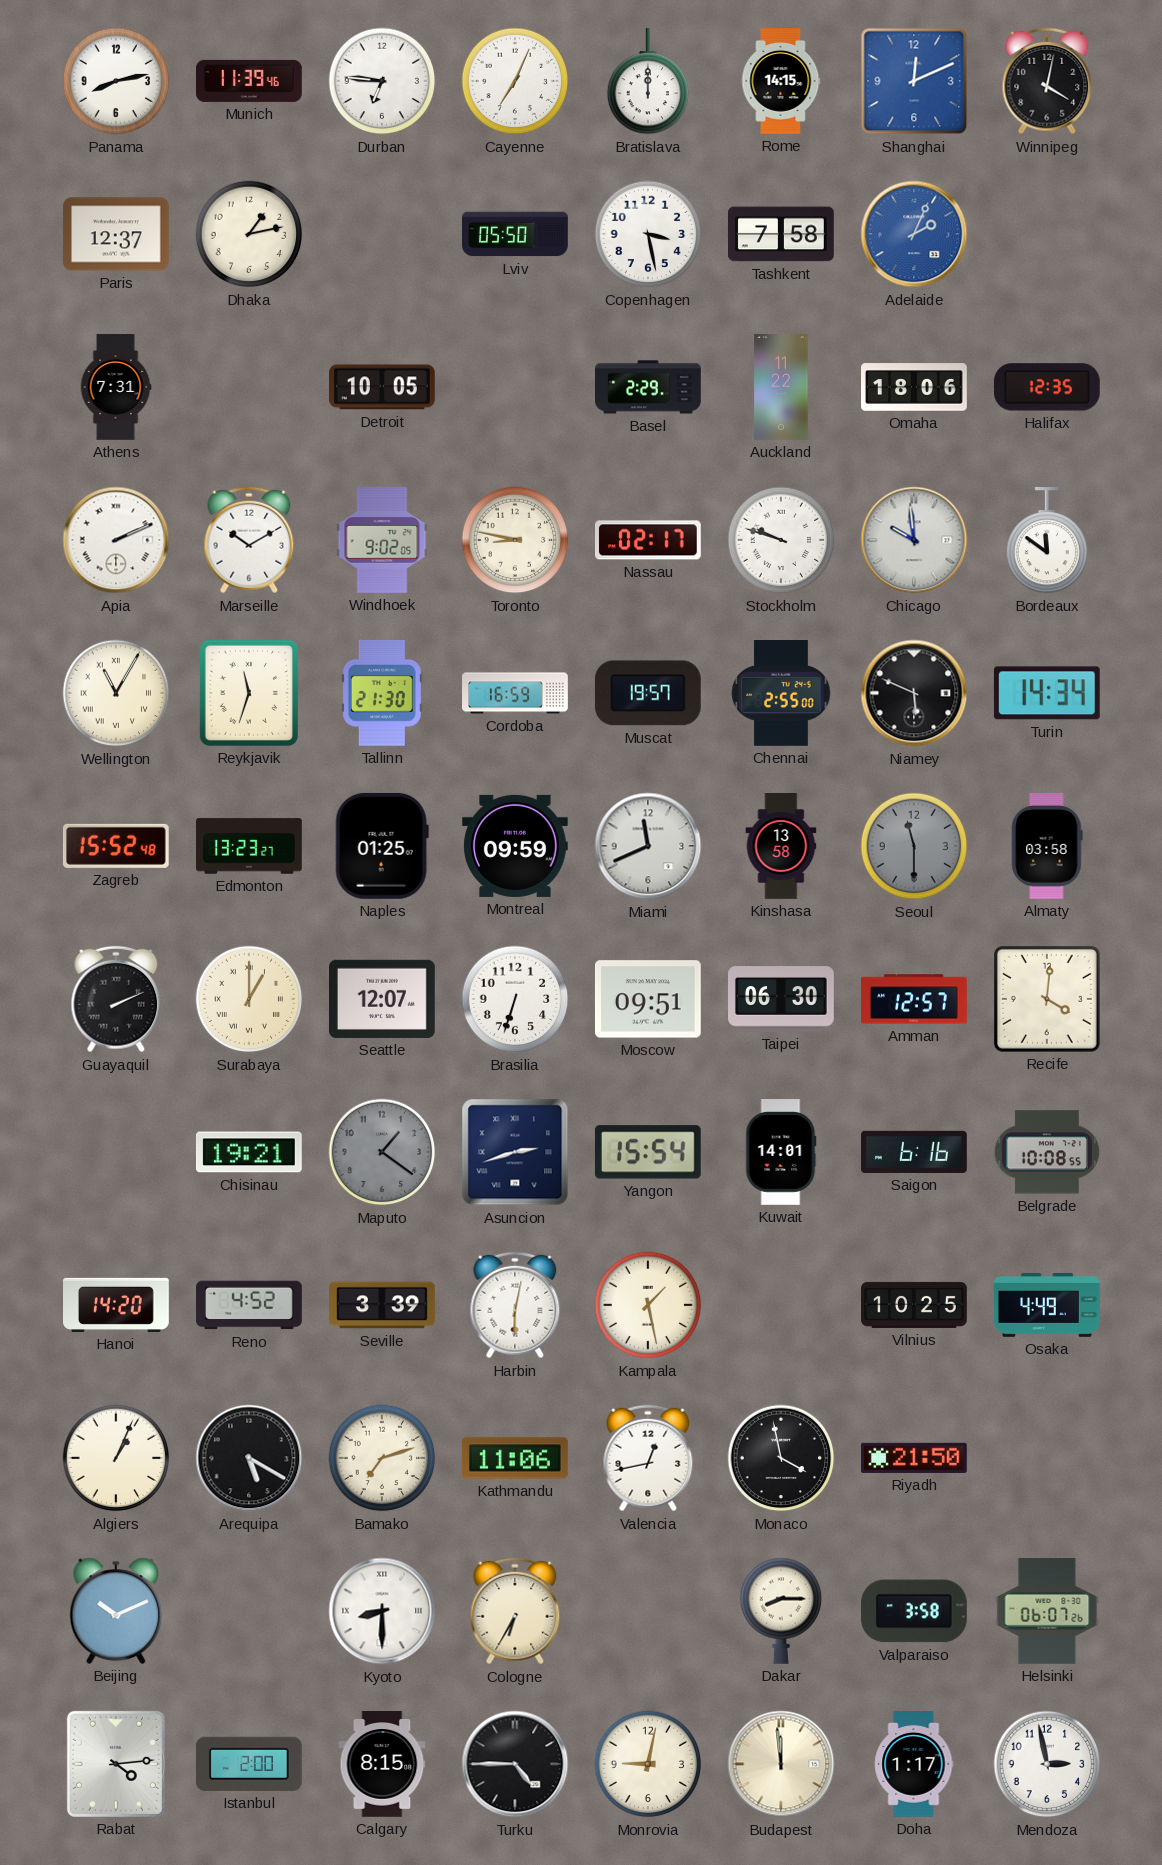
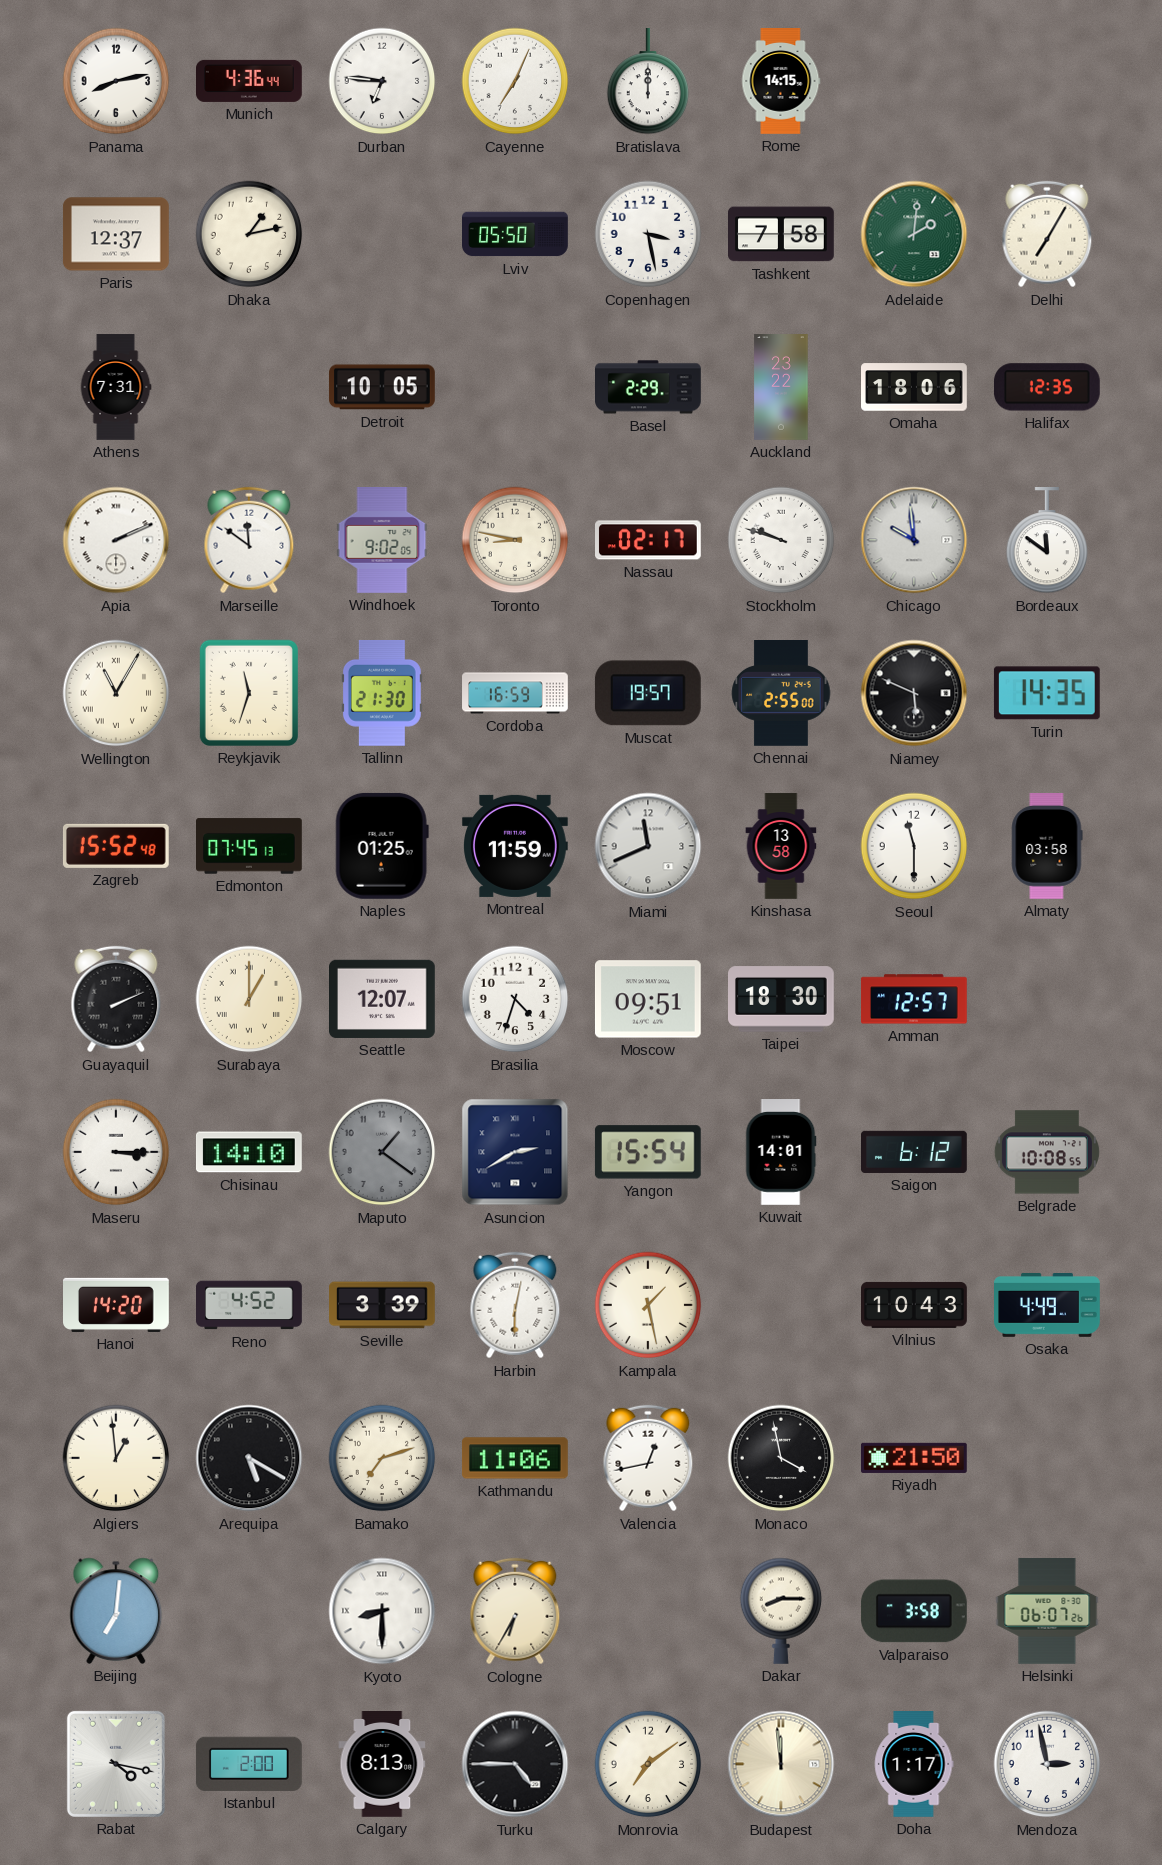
Munich: 11:39 -> 4:36 (250, 81)
Shanghai: 12:11 -> none (914, 81)
Winnipeg: 4:02 -> none (1047, 81)
Adelaide: 2:04 -> 2:01 (914, 234)
Adelaide dial: blue -> green (914, 234)
Delhi: none -> 7:05 (1047, 234)
Auckland: 11:22 -> 23:22 (781, 387)
Marseille: 10:10 -> 11:51 (249, 540)
Turin: 14:34 -> 14:35 (1047, 693)
Edmonton: 13:23 -> 07:45 (250, 846)
Montreal: 09:59 -> 11:59 (516, 846)
Seoul dial: grey -> white (914, 846)
Brasilia: 6:33 -> 4:33 (515, 999)
Taipei: 06:30 -> 18:30 (782, 999)
Recife: 4:01 -> none (1047, 999)
Maseru: none -> 3:15 (116, 1152)
Chisinau: 19:21 -> 14:10 (249, 1152)
Asuncion: 2:42 -> 2:40 (515, 1152)
Saigon: 6:16 -> 6:12 (915, 1152)
Vilnius: 10:25 -> 10:43 (914, 1305)
Algiers: 1:04 -> 12:59 (116, 1458)
Beijing: 10:11 -> 7:01 (116, 1611)
Rabat: 4:14 -> 4:17 (116, 1764)
Calgary: 8:15 -> 8:13 (382, 1765)
Monrovia: 9:02 -> 7:09 (648, 1764)
